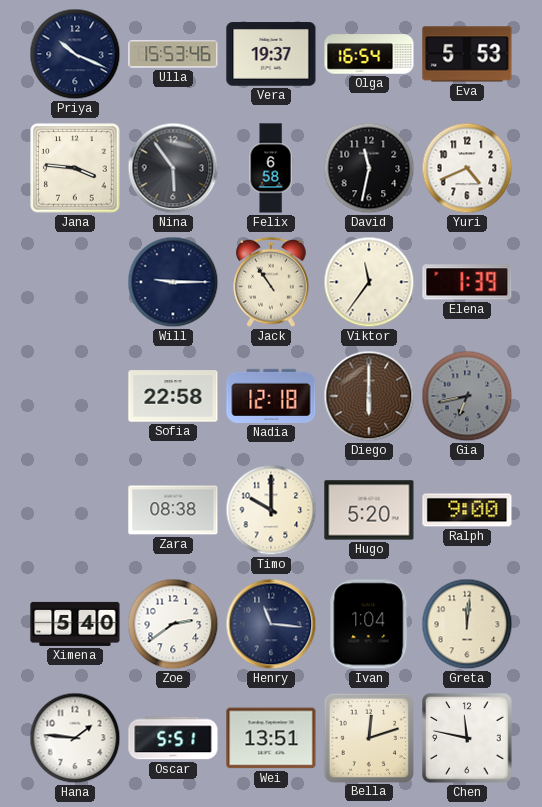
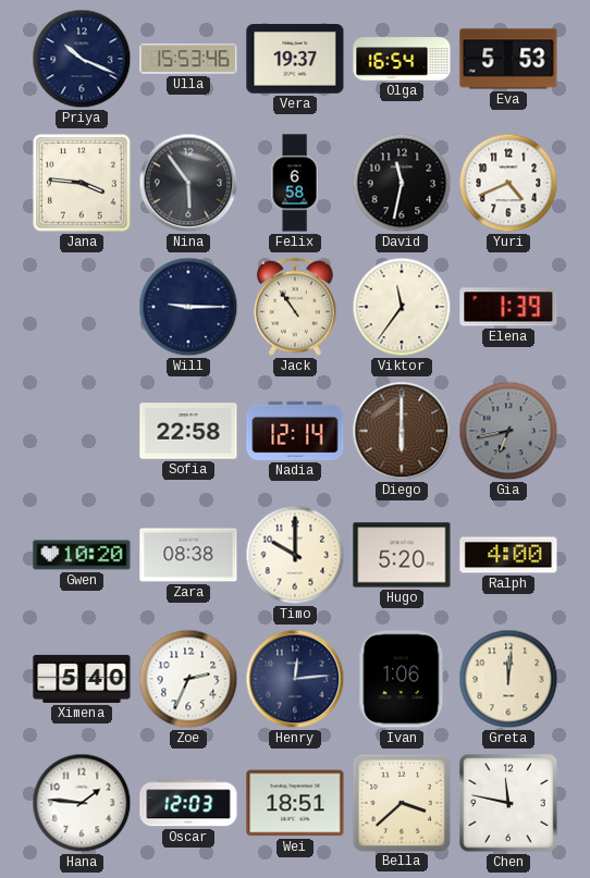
Nadia: 12:18 -> 12:14 (295, 431)
Gwen: none -> 10:20 (82, 555)
Ralph: 9:00 -> 4:00 (508, 555)
Zoe: 2:39 -> 2:34 (188, 679)
Henry: 11:16 -> 12:14 (295, 679)
Ivan: 1:04 -> 1:06 (402, 679)
Oscar: 5:51 -> 12:03 (188, 803)
Wei: 13:51 -> 18:51 (295, 803)
Bella: 12:12 -> 3:38 (401, 802)
